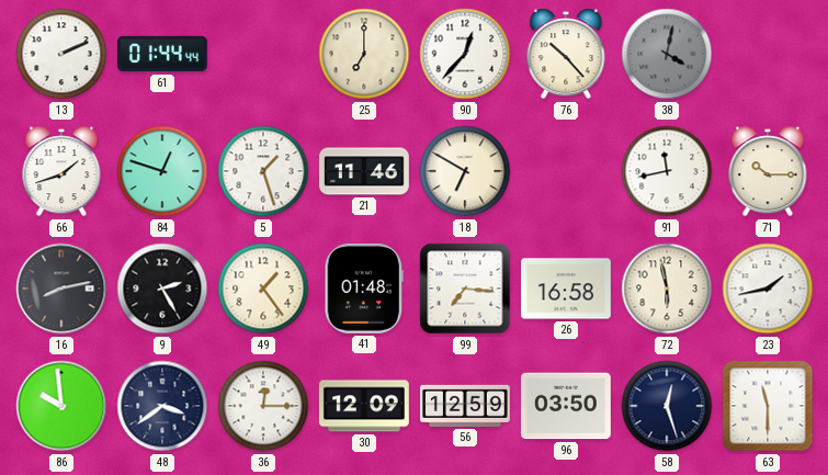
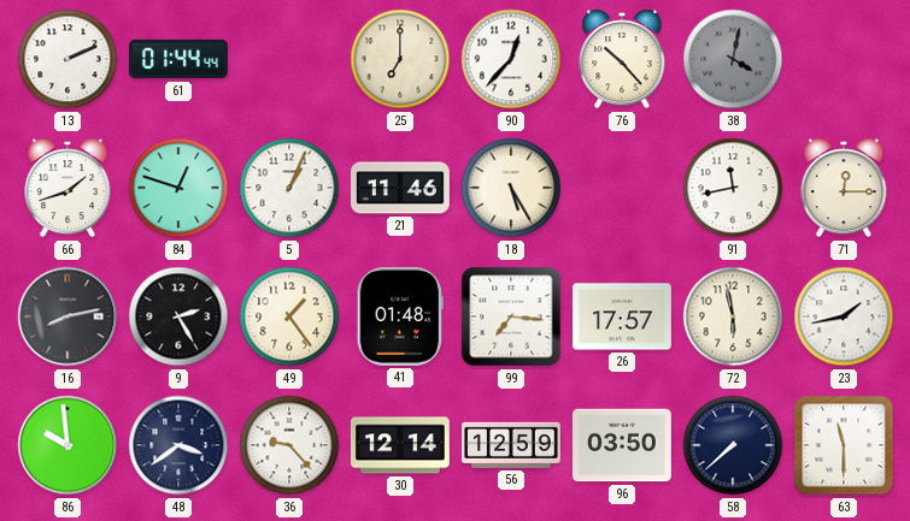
5: 1:27 -> 1:04 (289, 188)
18: 6:50 -> 5:25 (511, 188)
71: 10:15 -> 12:15 (844, 188)
26: 16:58 -> 17:57 (623, 316)
36: 12:15 -> 9:23 (289, 445)
30: 12:09 -> 12:14 (400, 445)
58: 12:27 -> 7:38 (733, 445)
